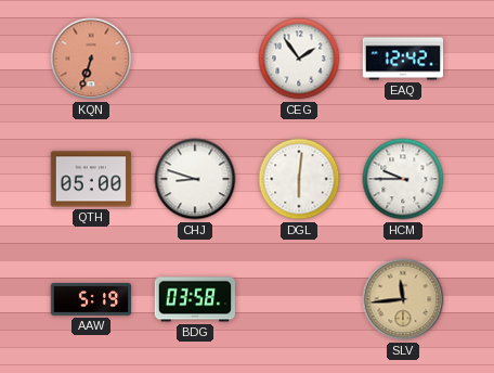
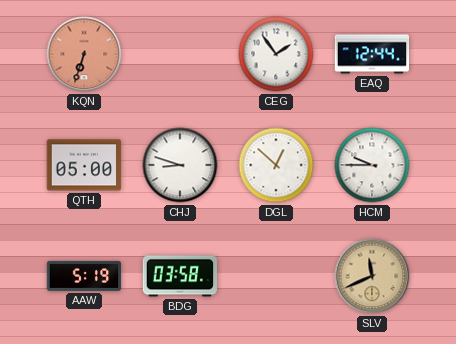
EAQ: 12:42 -> 12:44 (372, 54)
DGL: 6:01 -> 12:52 (276, 165)
SLV: 11:44 -> 11:41 (372, 276)
